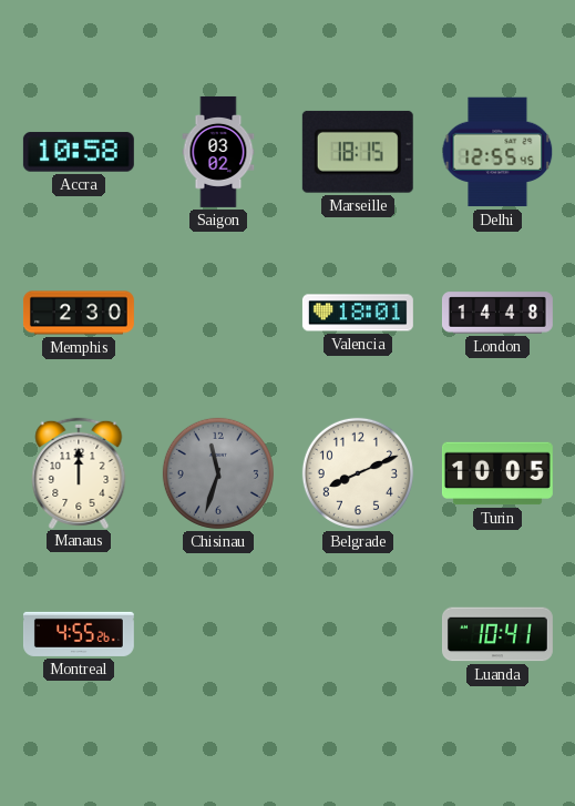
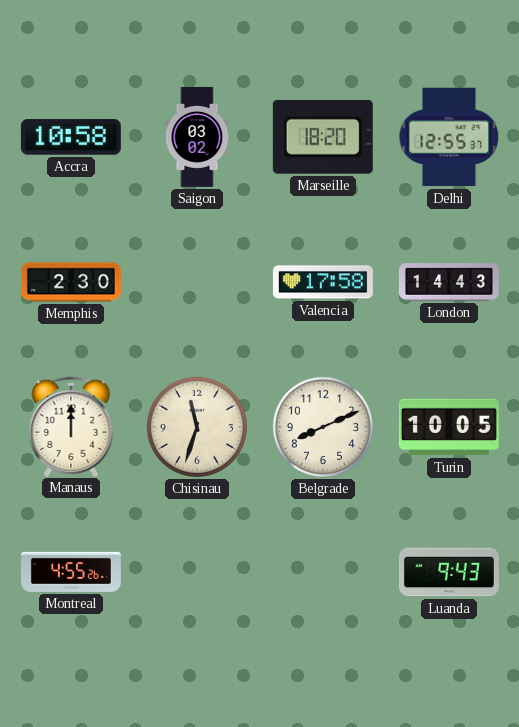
Marseille: 18:15 -> 18:20 (323, 137)
Delhi: 12:55:45 -> 12:55:37 (449, 137)
Valencia: 18:01 -> 17:58 (323, 282)
London: 14:48 -> 14:43 (449, 282)
Chisinau dial: grey -> cream (197, 427)
Luanda: 10:41 -> 9:43 (449, 572)
